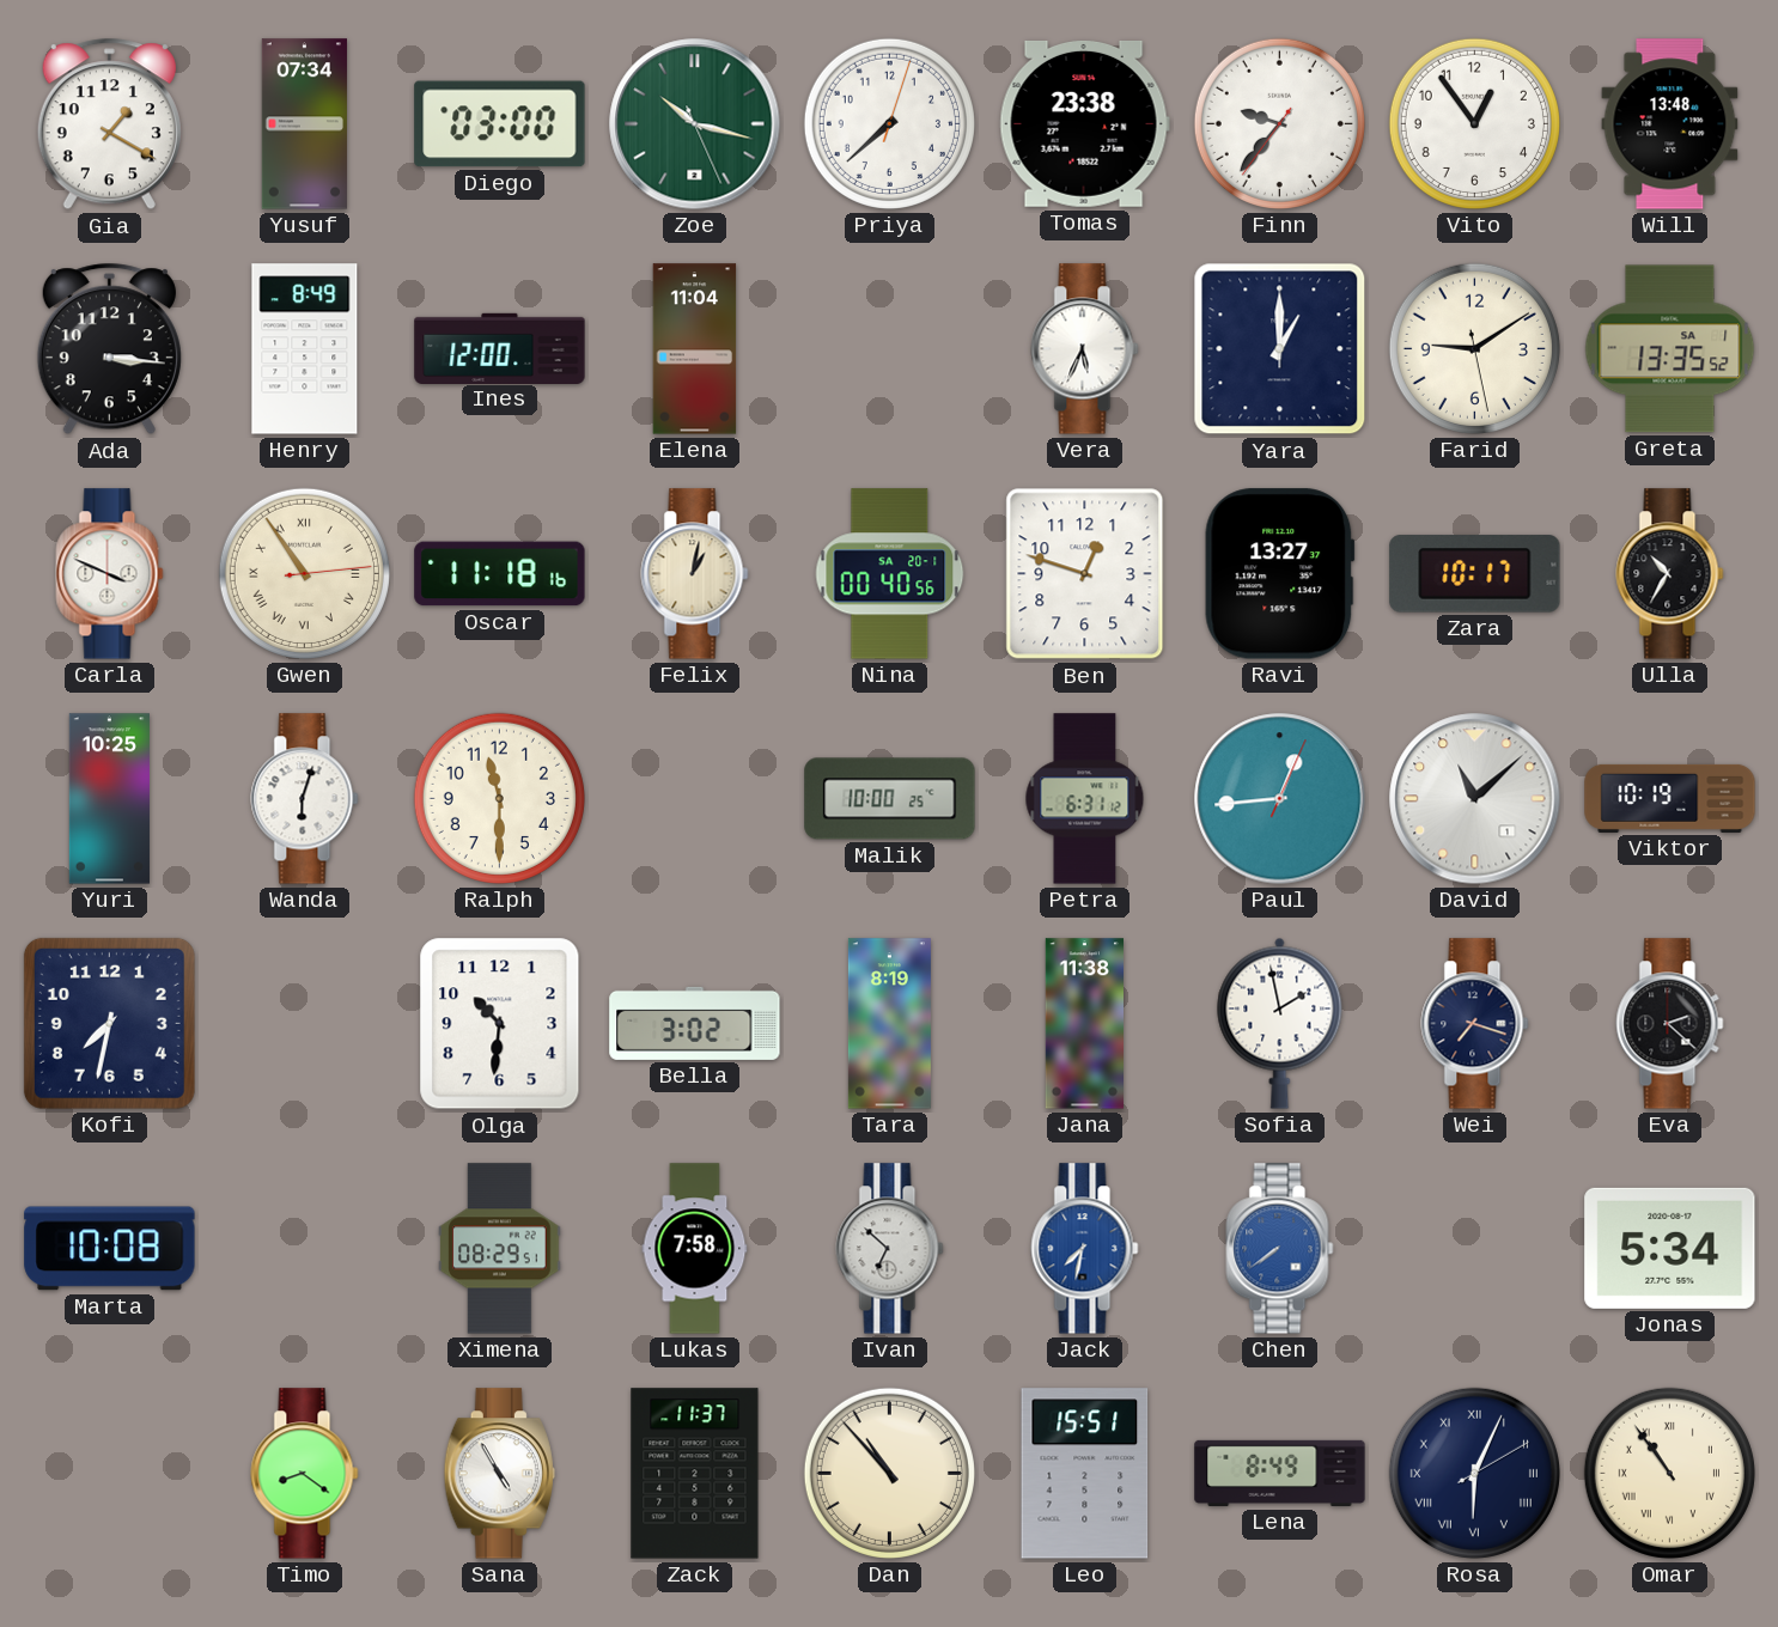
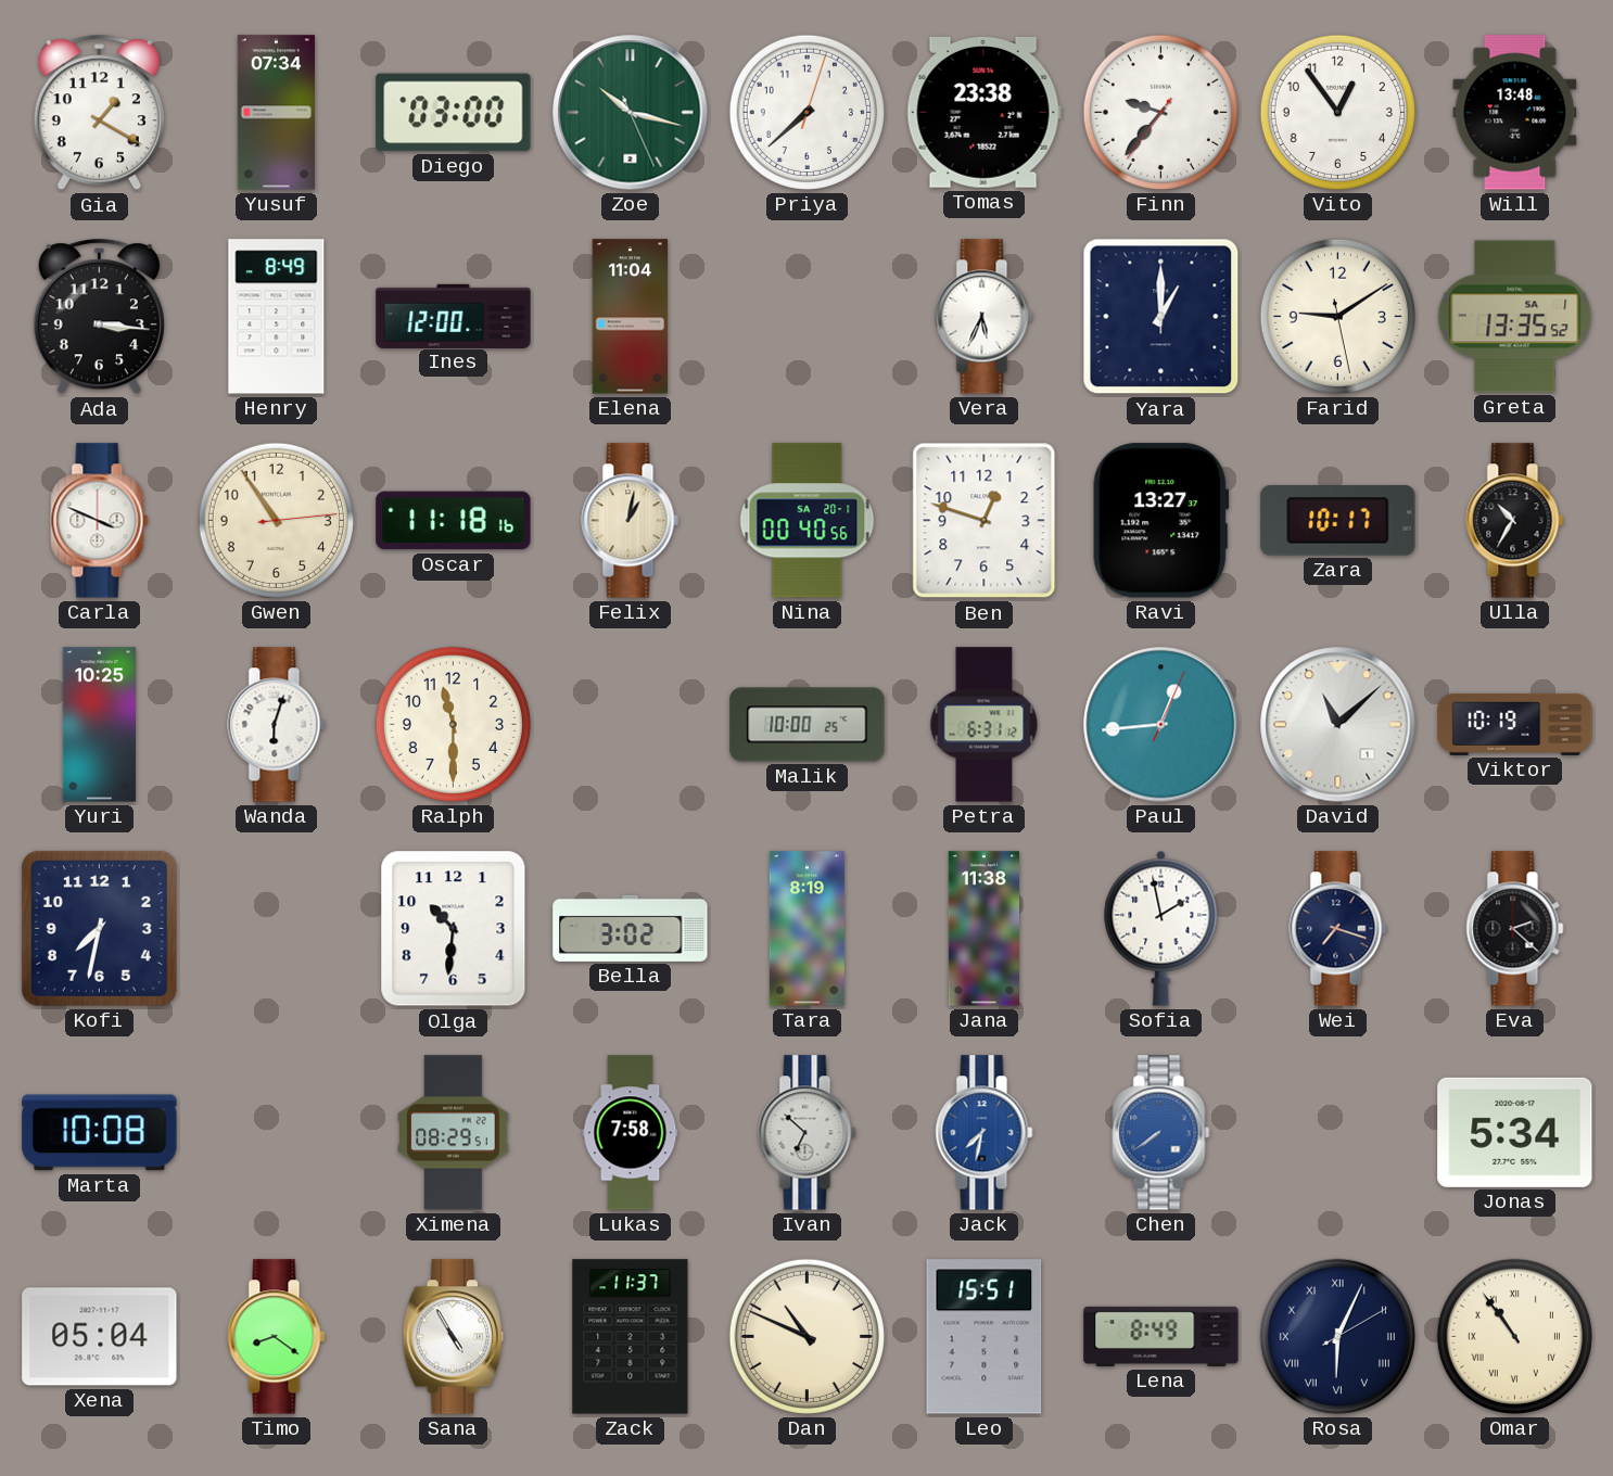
Gwen numerals: Roman -> Arabic (276, 520)
Xena: none -> 05:04 (100, 1337)
Dan: 10:53 -> 10:49 (806, 1336)
